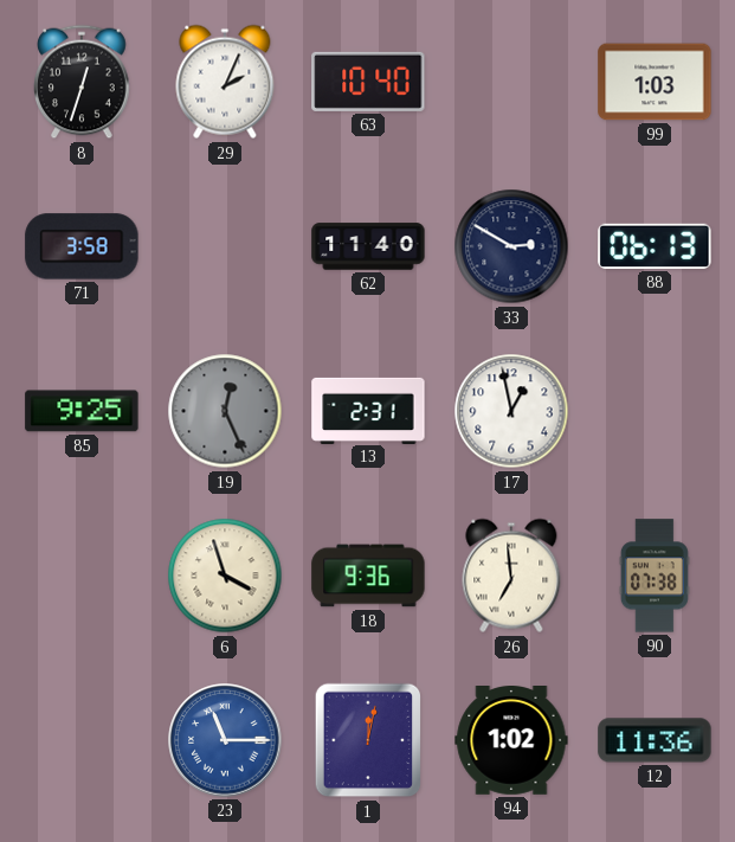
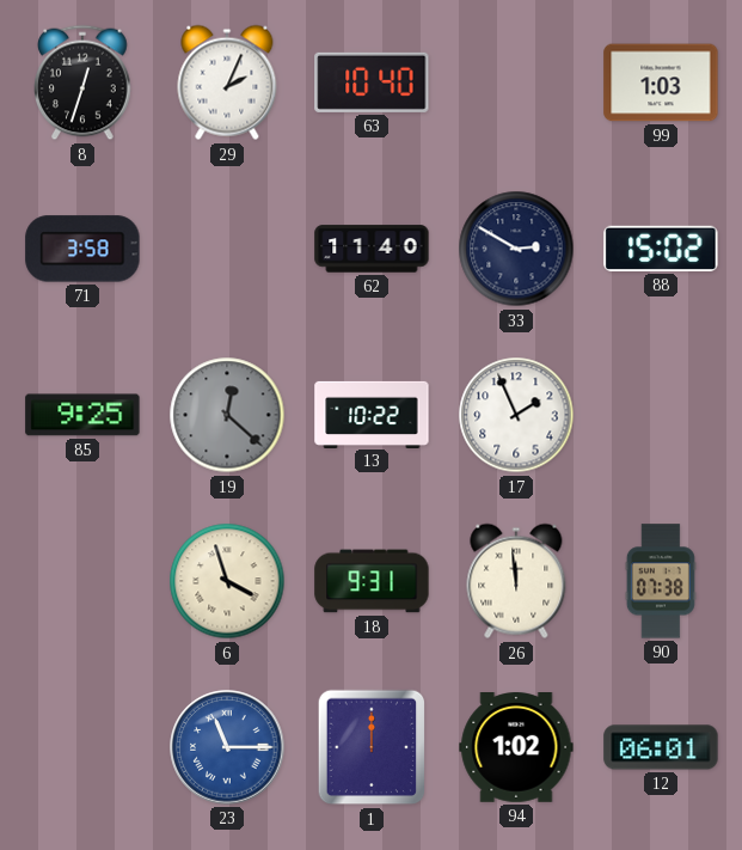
88: 06:13 -> 15:02 (661, 249)
19: 12:26 -> 12:22 (227, 415)
13: 2:31 -> 10:22 (372, 414)
17: 12:58 -> 1:56 (516, 415)
18: 9:36 -> 9:31 (372, 581)
26: 6:59 -> 11:59 (516, 581)
1: 12:02 -> 12:00 (372, 747)
12: 11:36 -> 06:01 (661, 747)
